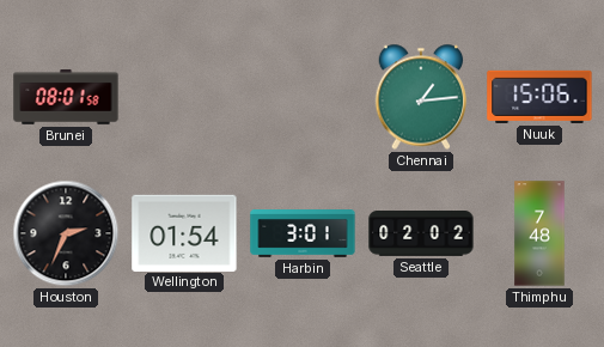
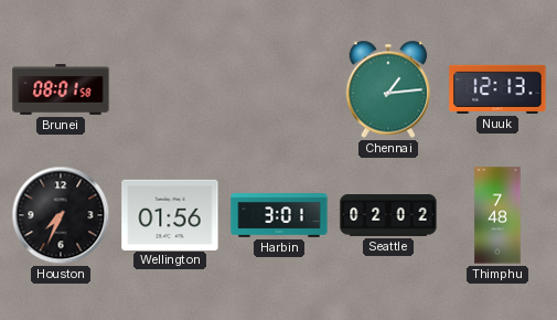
Nuuk: 15:06 -> 12:13 (497, 89)
Houston: 2:34 -> 7:34 (61, 215)
Wellington: 01:54 -> 01:56 (170, 214)
